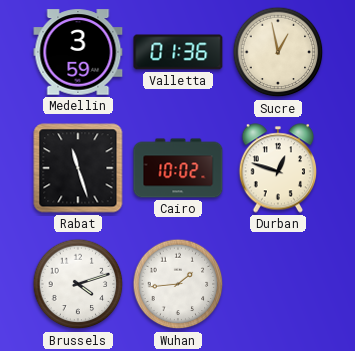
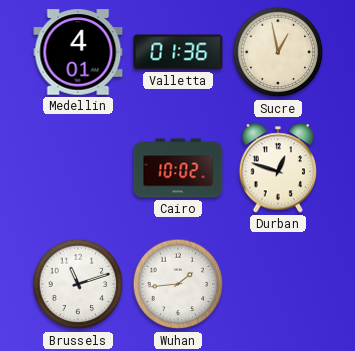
Medellin: 3:59 -> 4:01 (78, 52)
Rabat: 11:27 -> none (78, 168)
Brussels: 4:12 -> 11:12 (78, 284)
